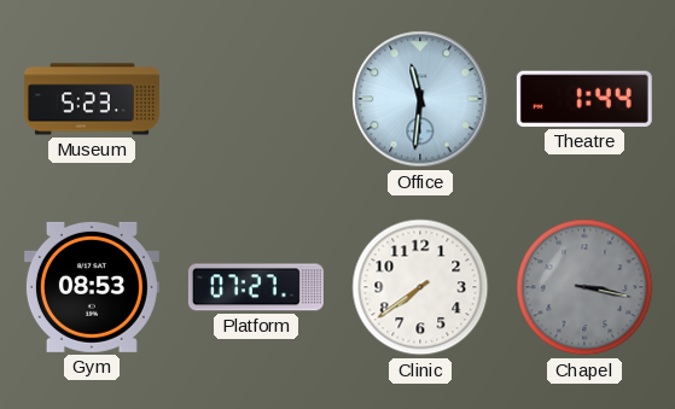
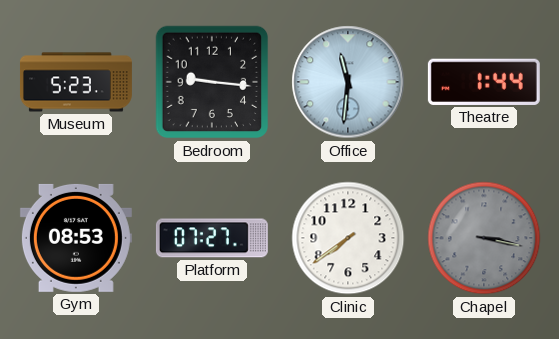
Bedroom: none -> 9:16 (212, 82)
